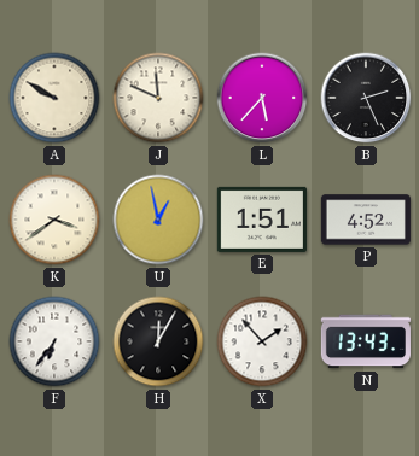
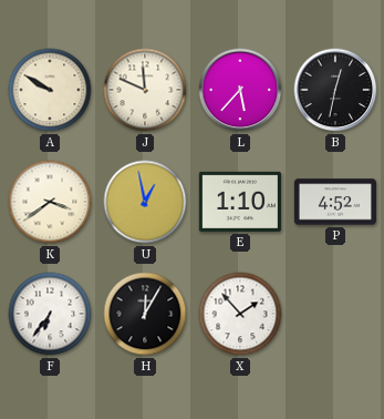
B: 2:26 -> 12:32 (335, 90)
E: 1:51 -> 1:10 (240, 202)
N: 13:43 -> none (366, 341)
